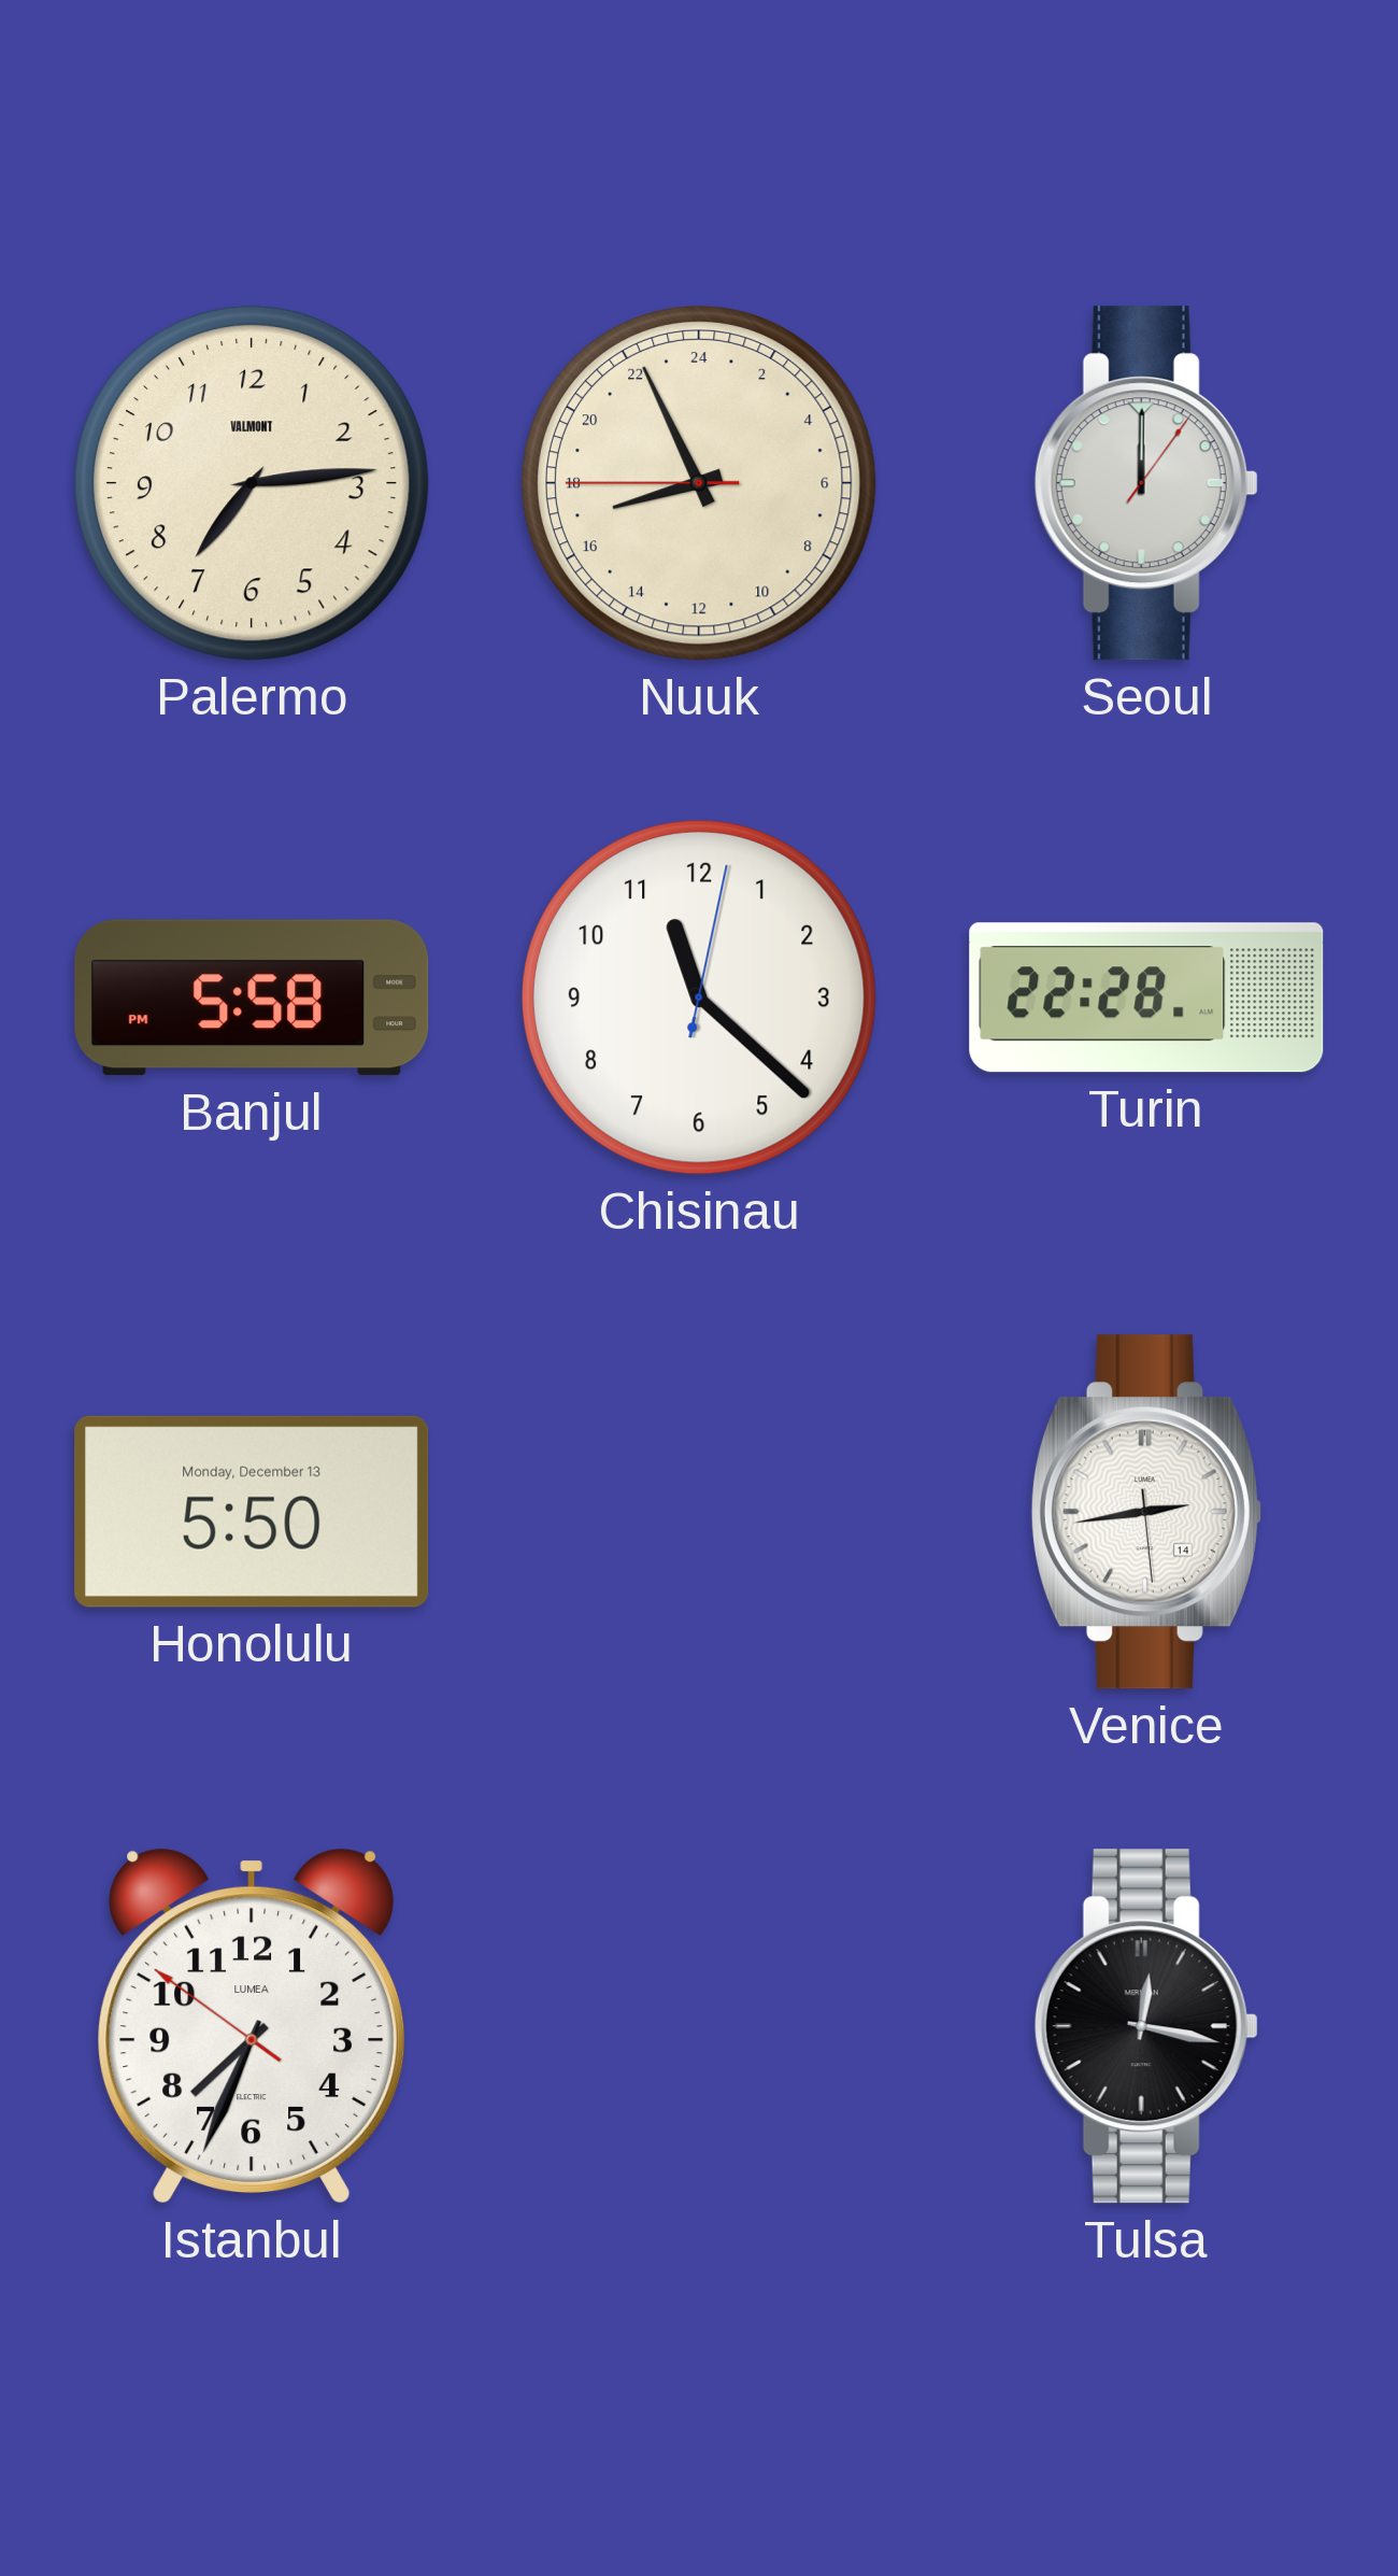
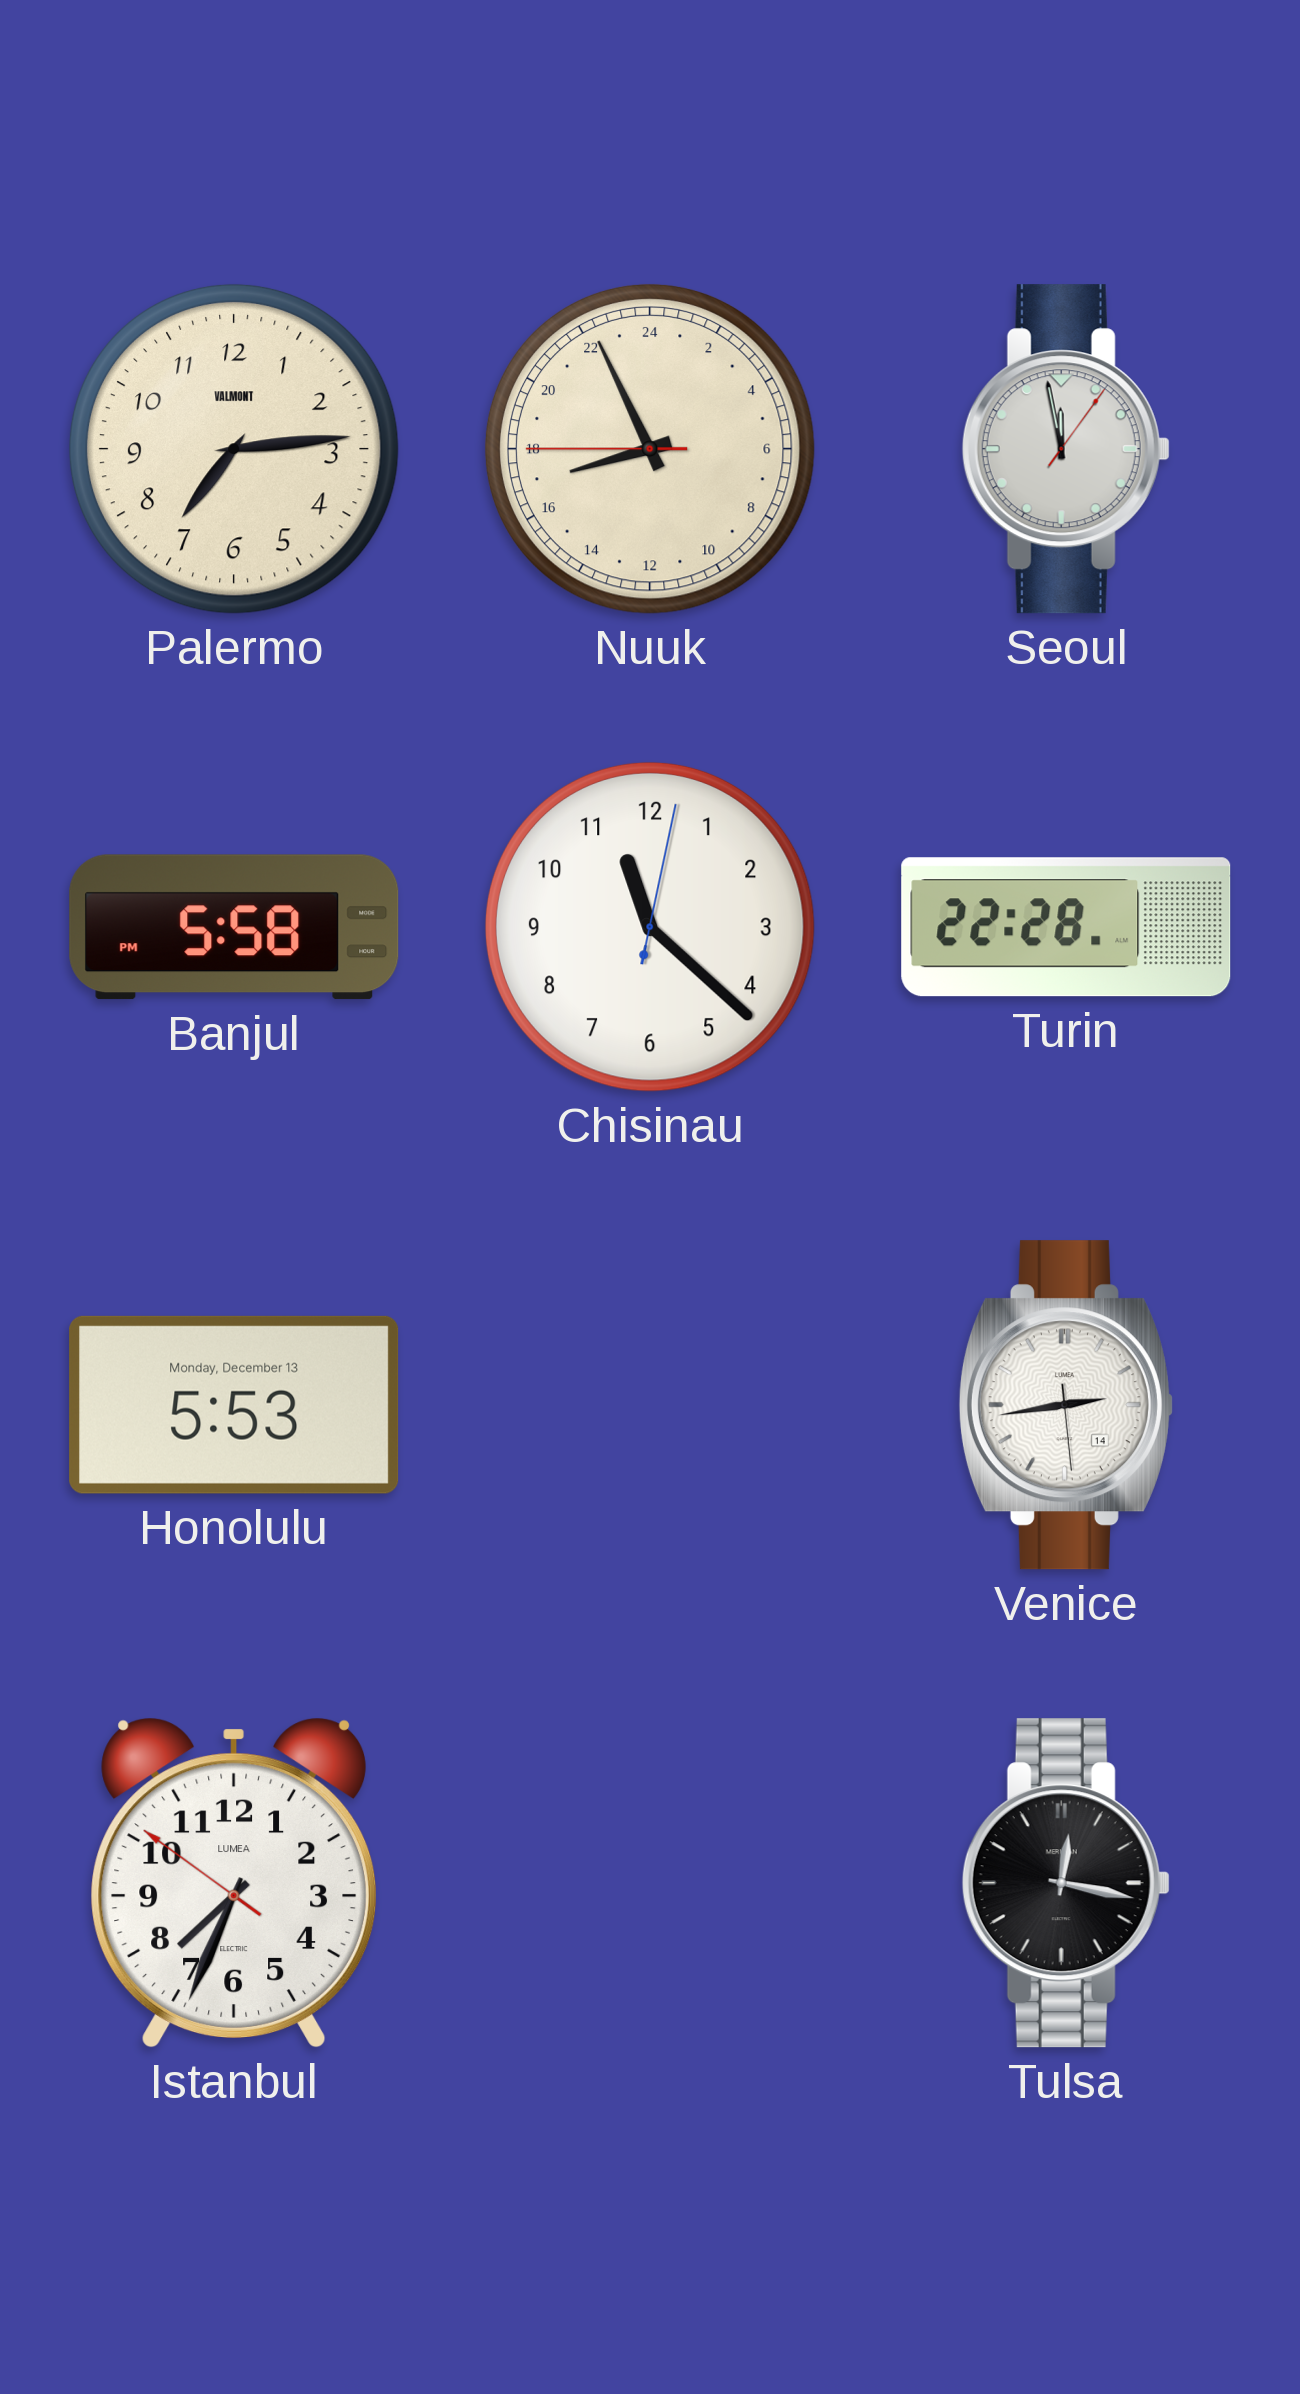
Seoul: 12:00 -> 11:58 (1066, 449)
Honolulu: 5:50 -> 5:53 (234, 1405)
